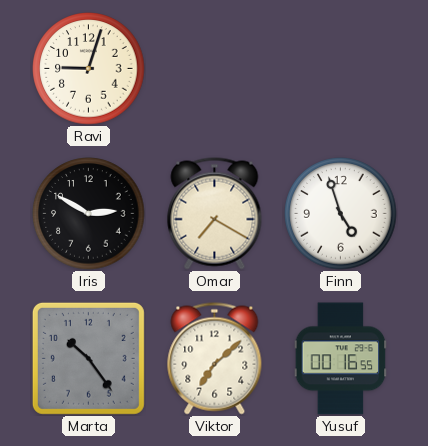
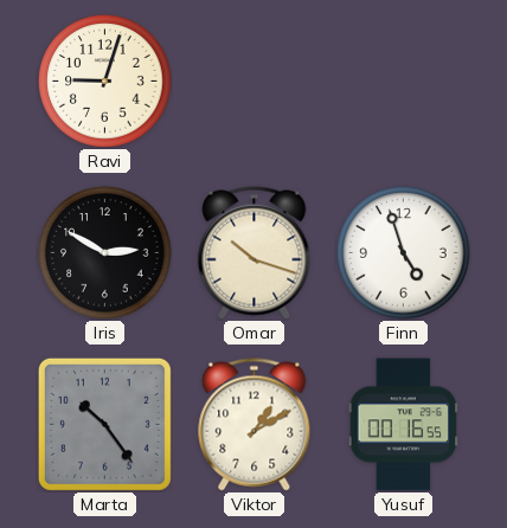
Omar: 7:20 -> 10:18 (255, 253)
Viktor: 7:08 -> 1:10 (255, 425)
